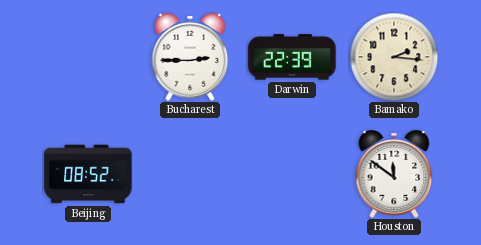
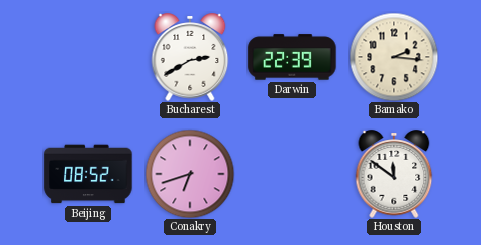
Bucharest: 2:45 -> 2:40 (190, 57)
Conakry: none -> 6:42 (190, 174)
